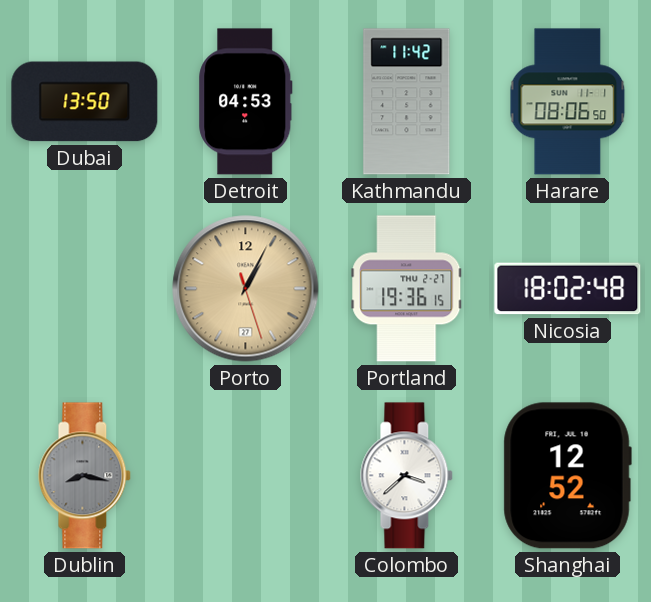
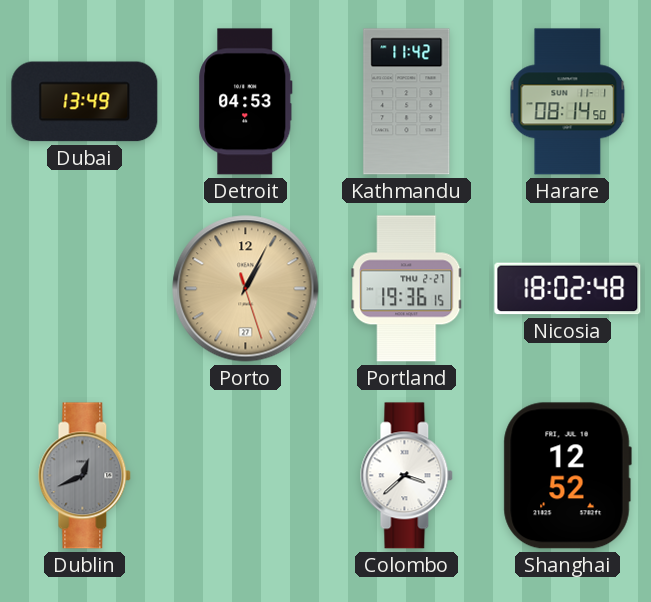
Dubai: 13:50 -> 13:49 (85, 102)
Harare: 08:06 -> 08:14 (568, 102)
Dublin: 8:17 -> 12:41 (85, 476)
